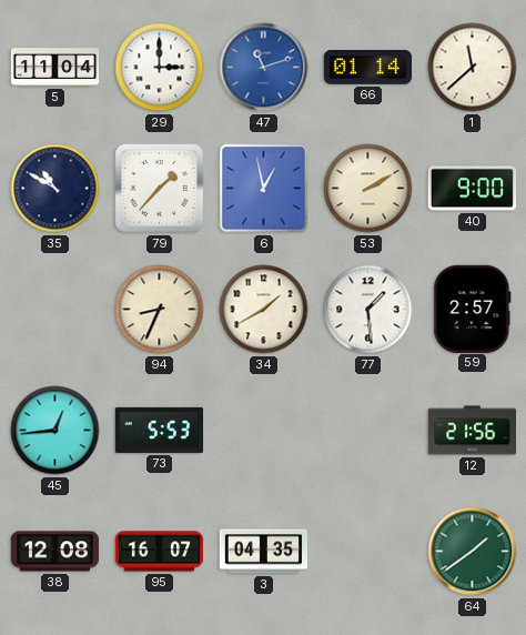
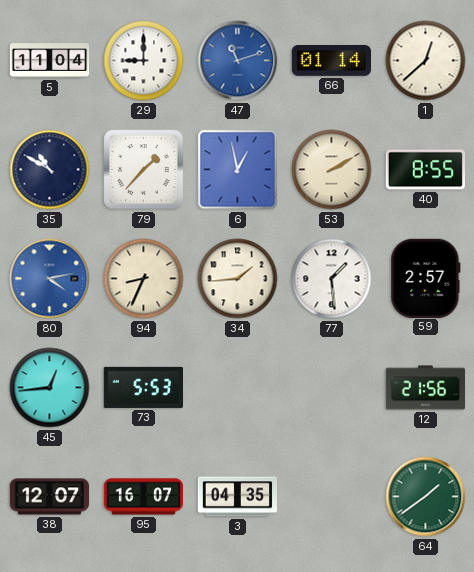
29: 3:00 -> 9:00 (144, 61)
1: 11:38 -> 12:38 (426, 61)
40: 9:00 -> 8:55 (425, 170)
80: none -> 4:13 (50, 279)
34: 1:40 -> 1:44 (238, 279)
38: 12:08 -> 12:07 (50, 497)
